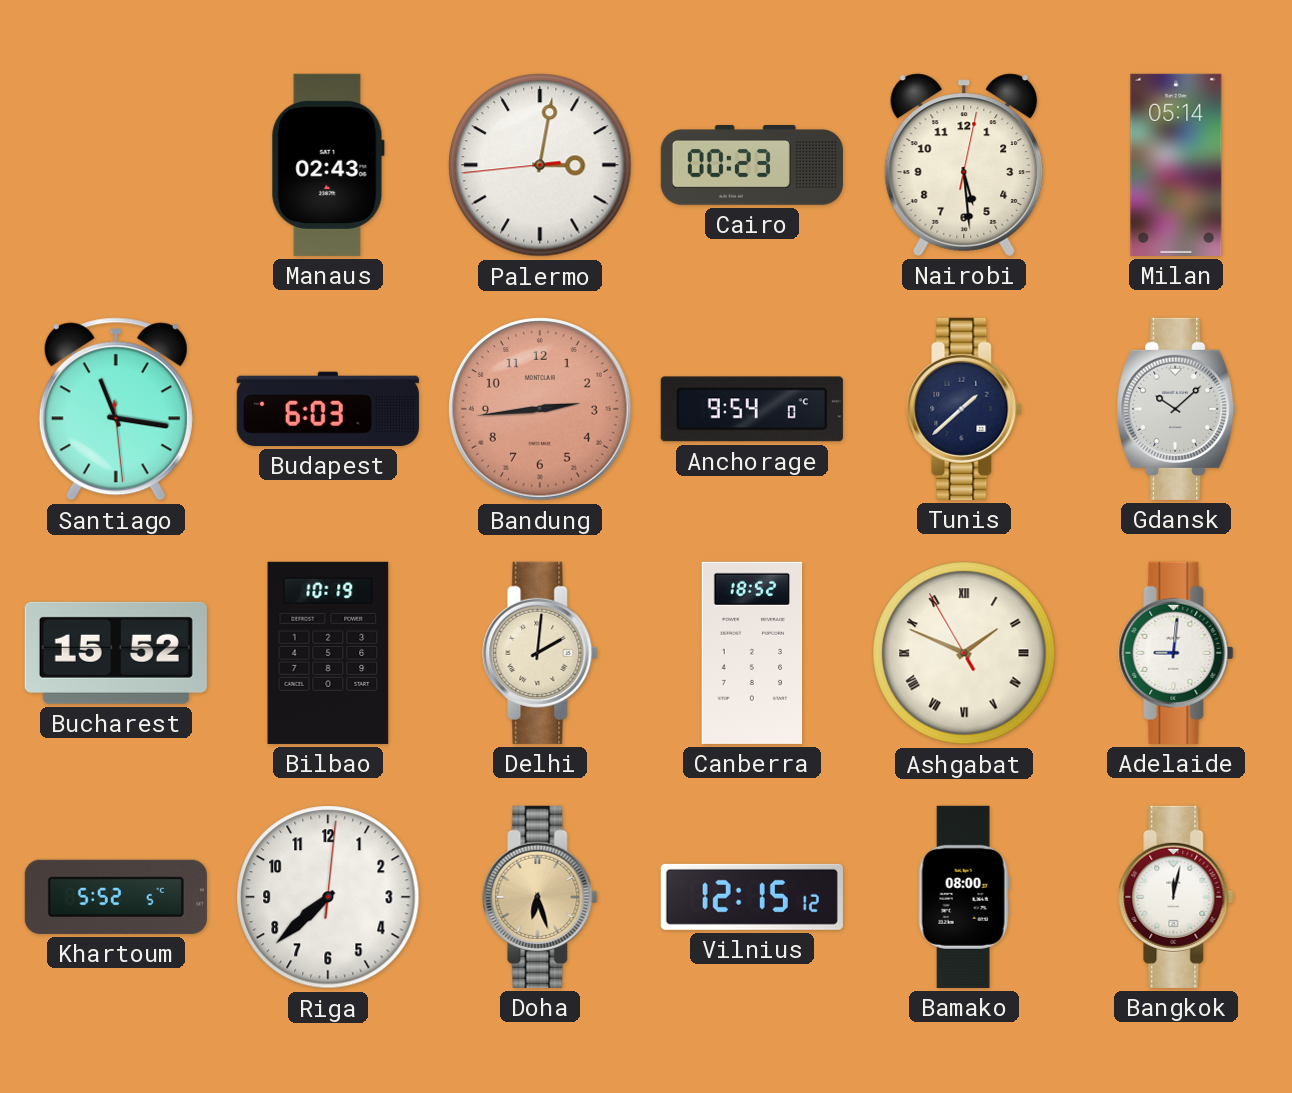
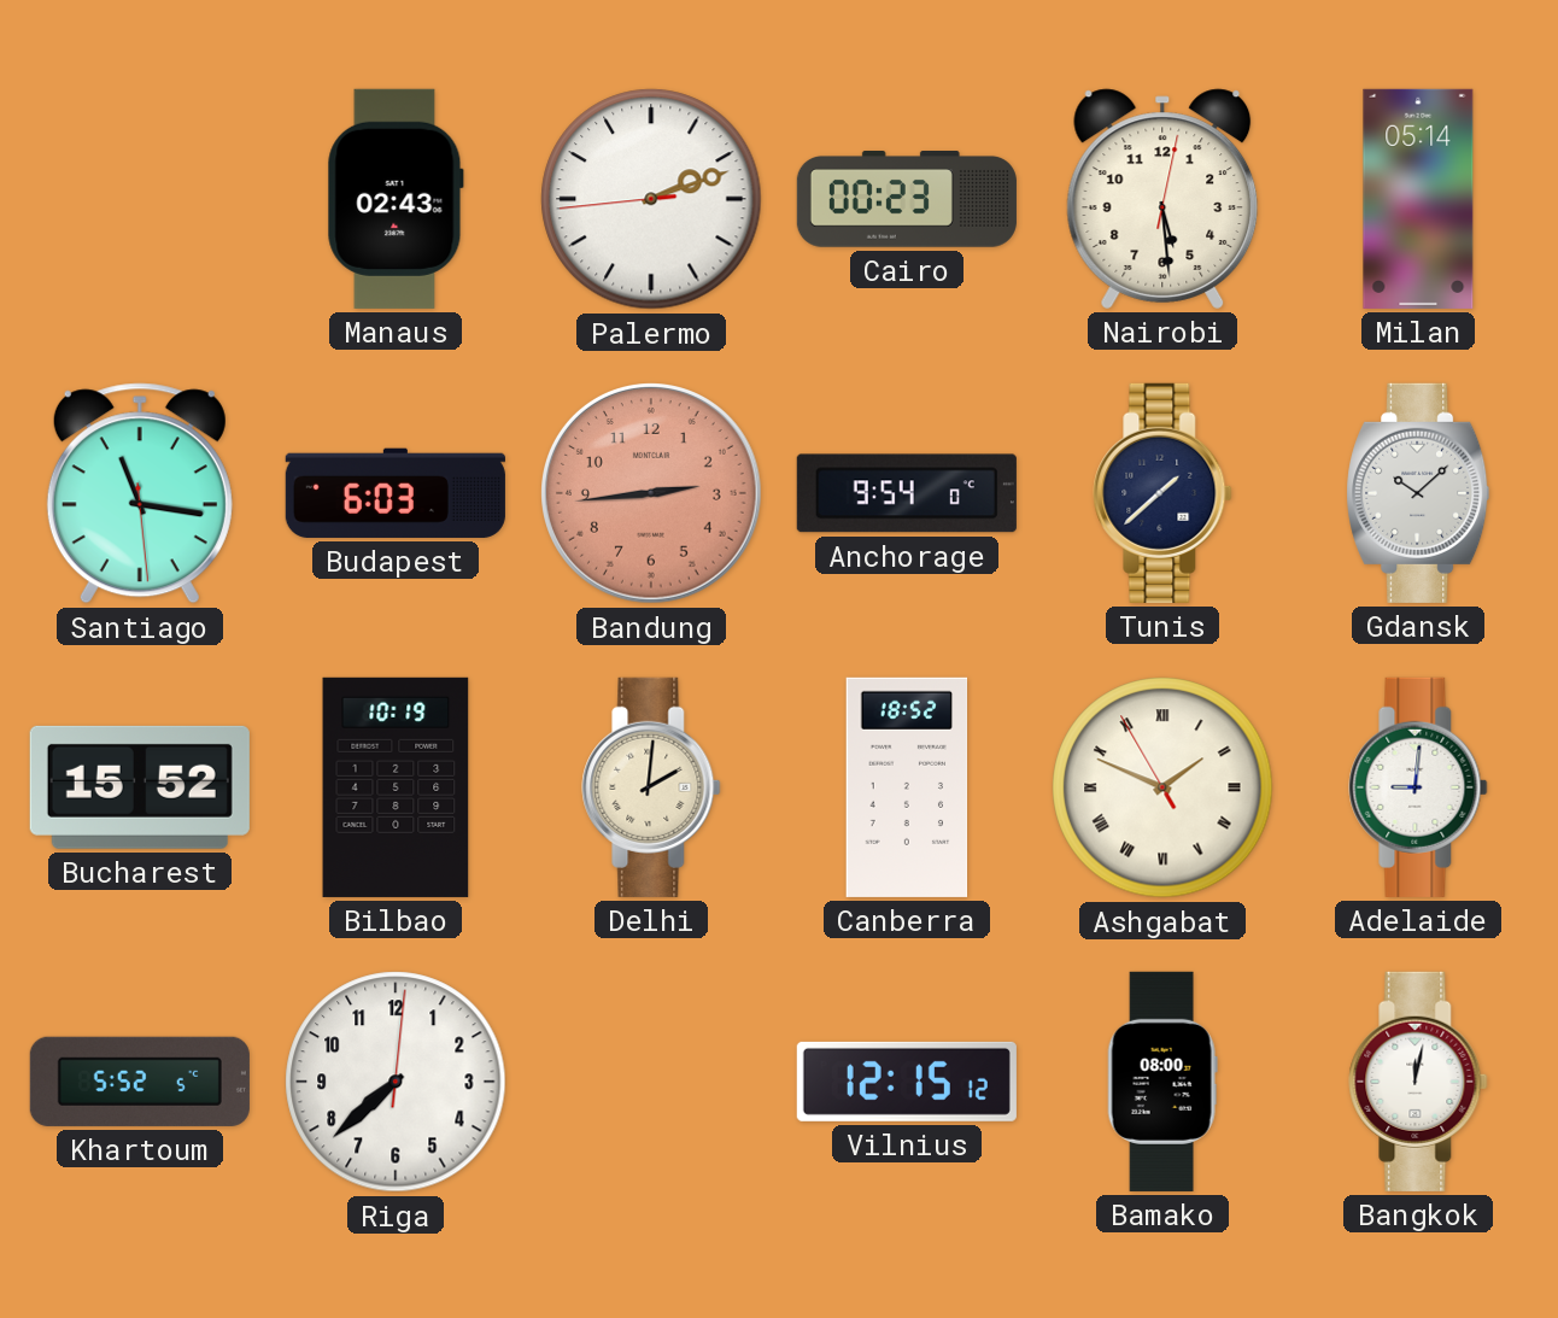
Palermo: 3:01 -> 2:11 (651, 199)
Doha: 6:27 -> none (540, 897)
